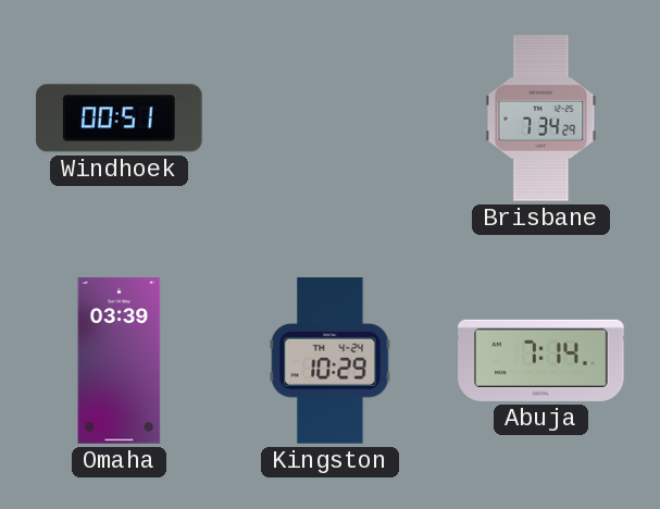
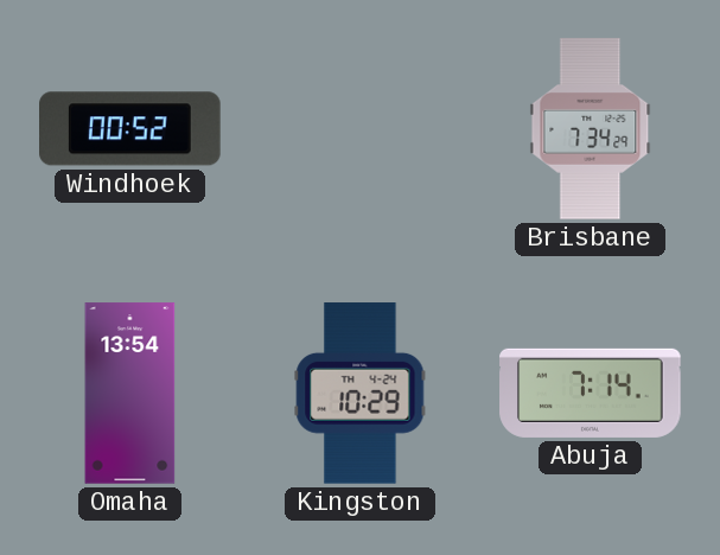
Windhoek: 00:51 -> 00:52 (130, 129)
Omaha: 03:39 -> 13:54 (130, 394)
